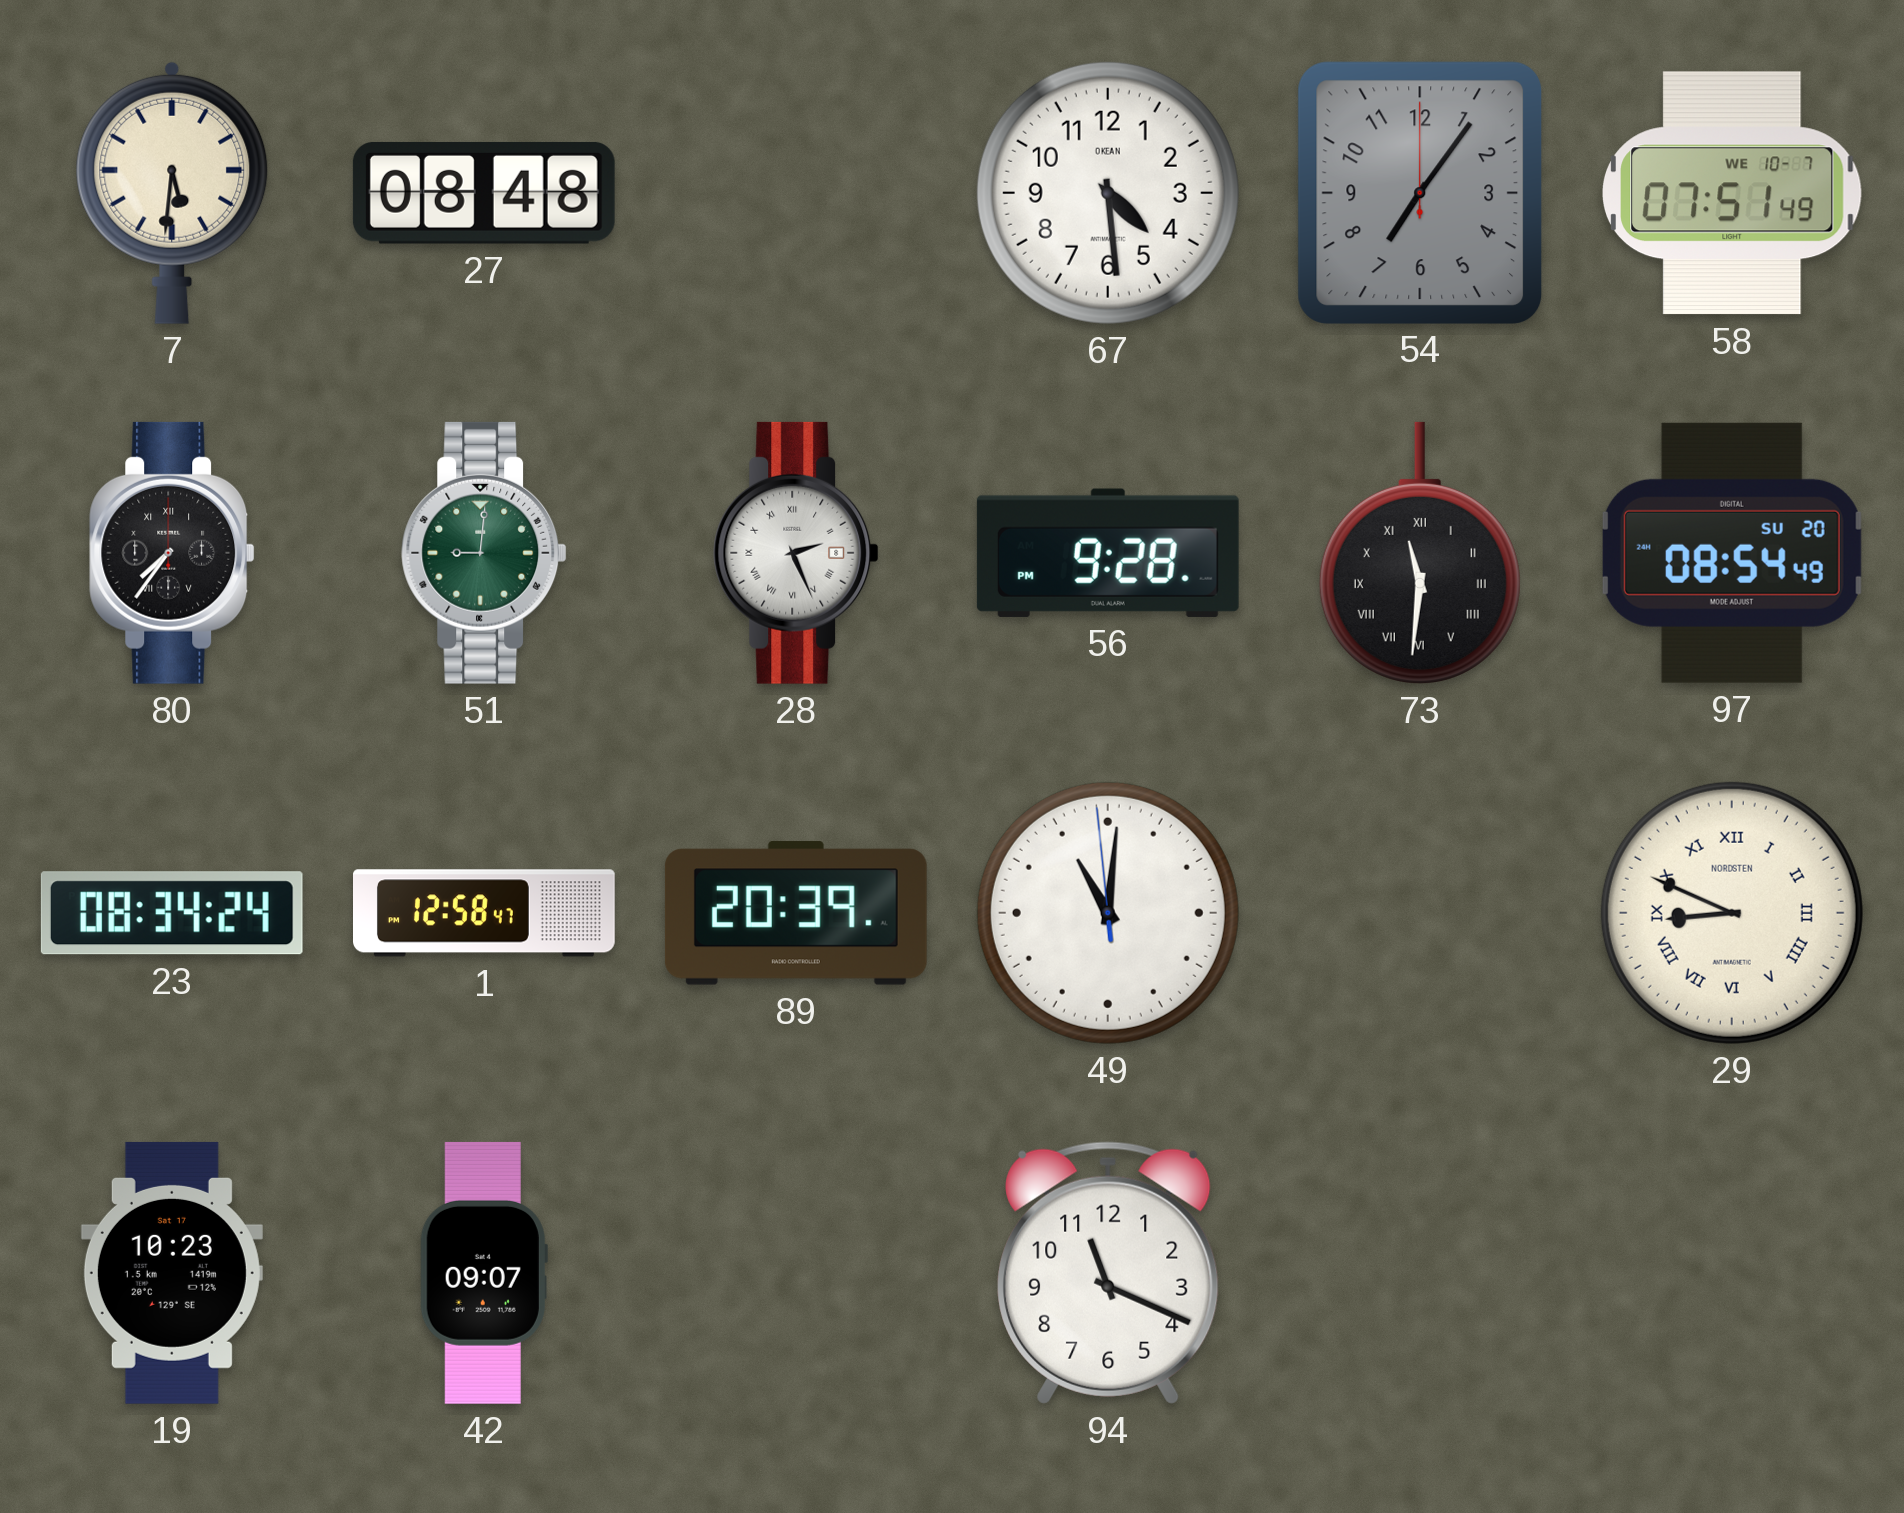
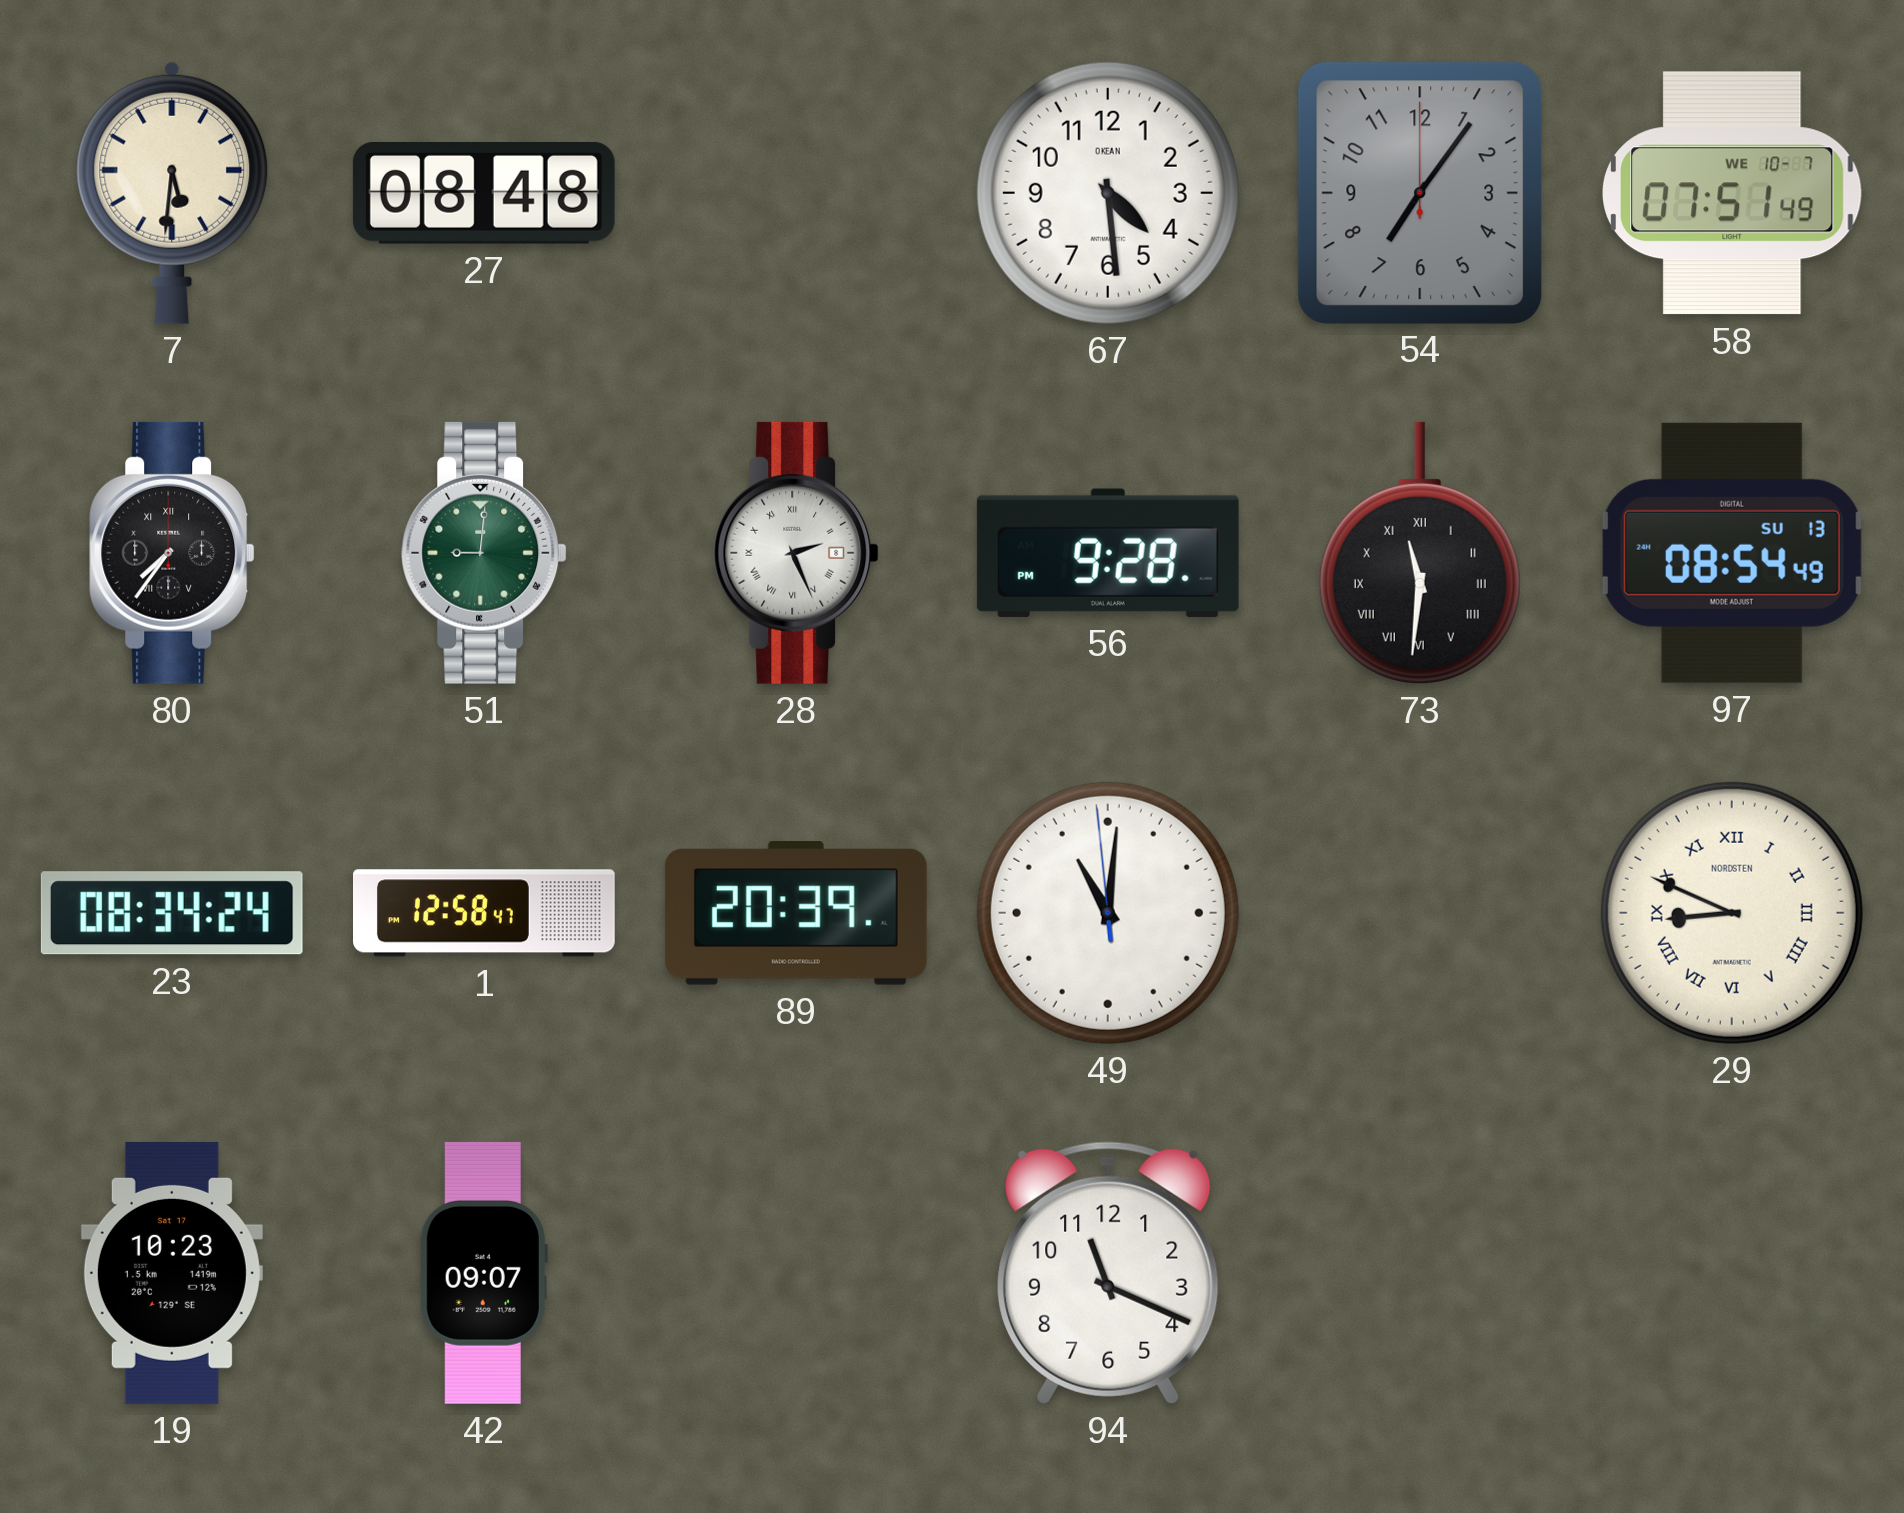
97 date: SU 20 -> SU 13 (1732, 553)
